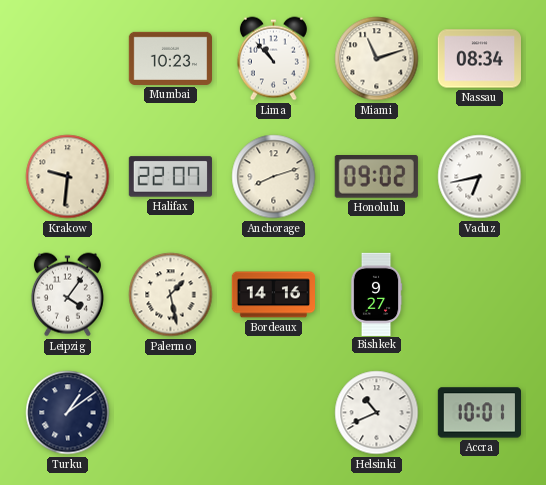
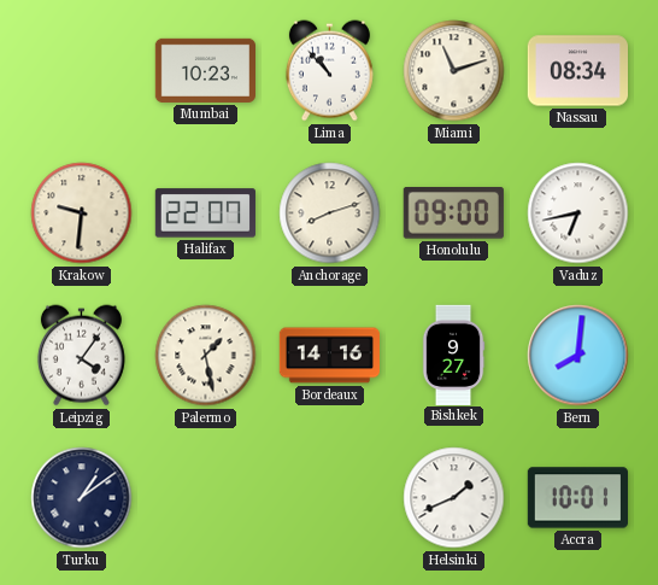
Honolulu: 09:02 -> 09:00 (453, 213)
Bern: none -> 8:01 (578, 356)
Helsinki: 10:41 -> 1:41 (454, 498)
